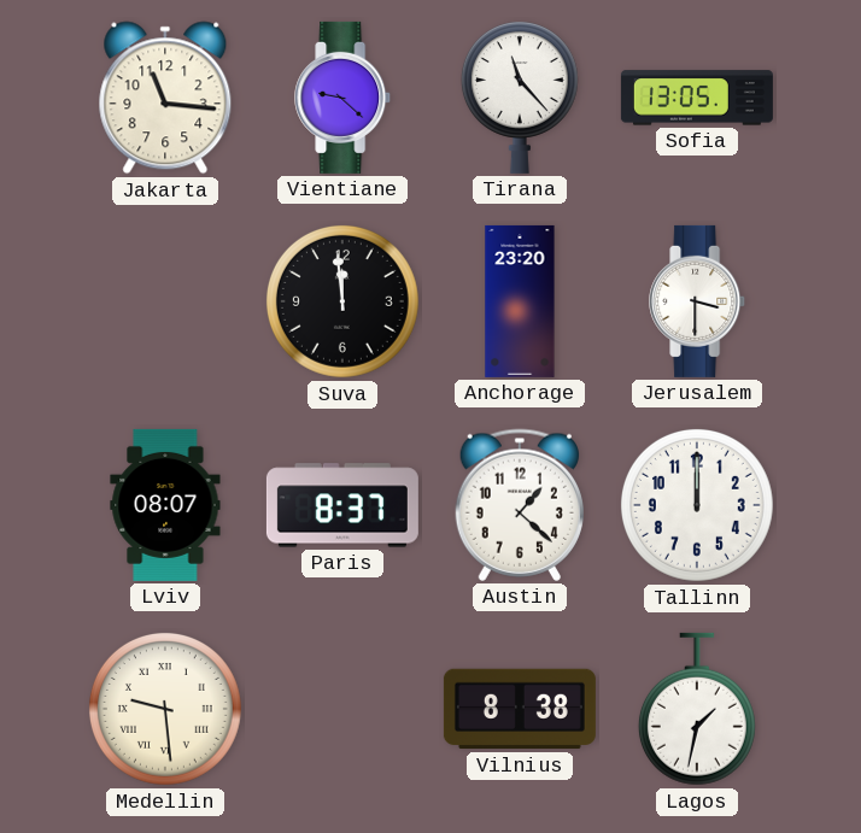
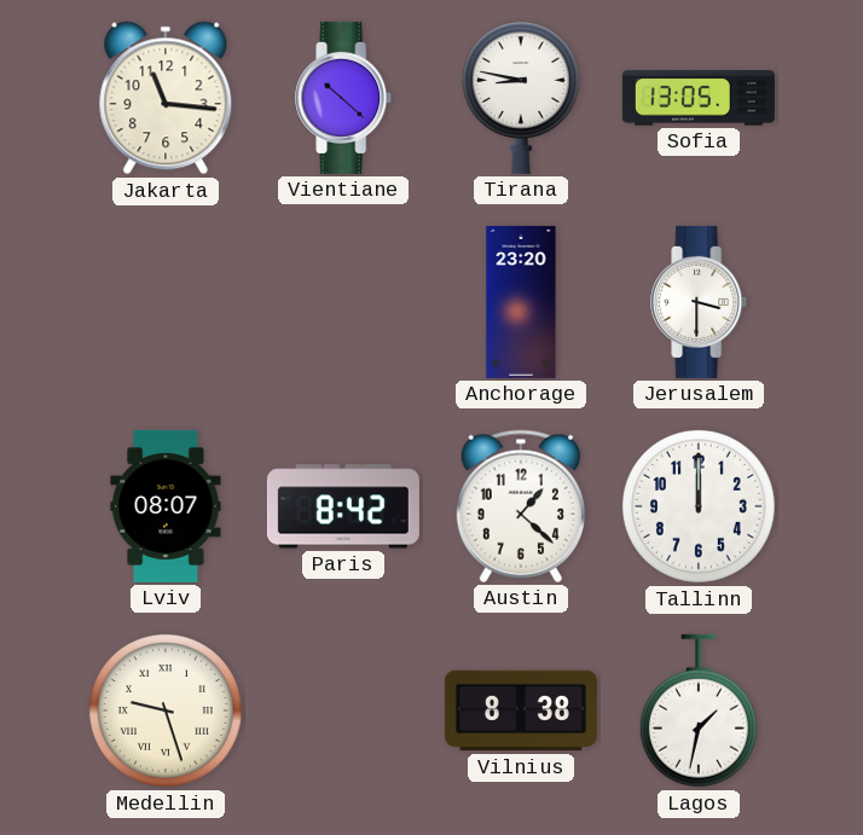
Vientiane: 9:22 -> 10:22 (344, 98)
Tirana: 11:23 -> 8:47 (521, 98)
Suva: 11:59 -> none (342, 301)
Paris: 8:37 -> 8:42 (343, 506)
Medellin: 9:29 -> 9:27 (166, 711)
